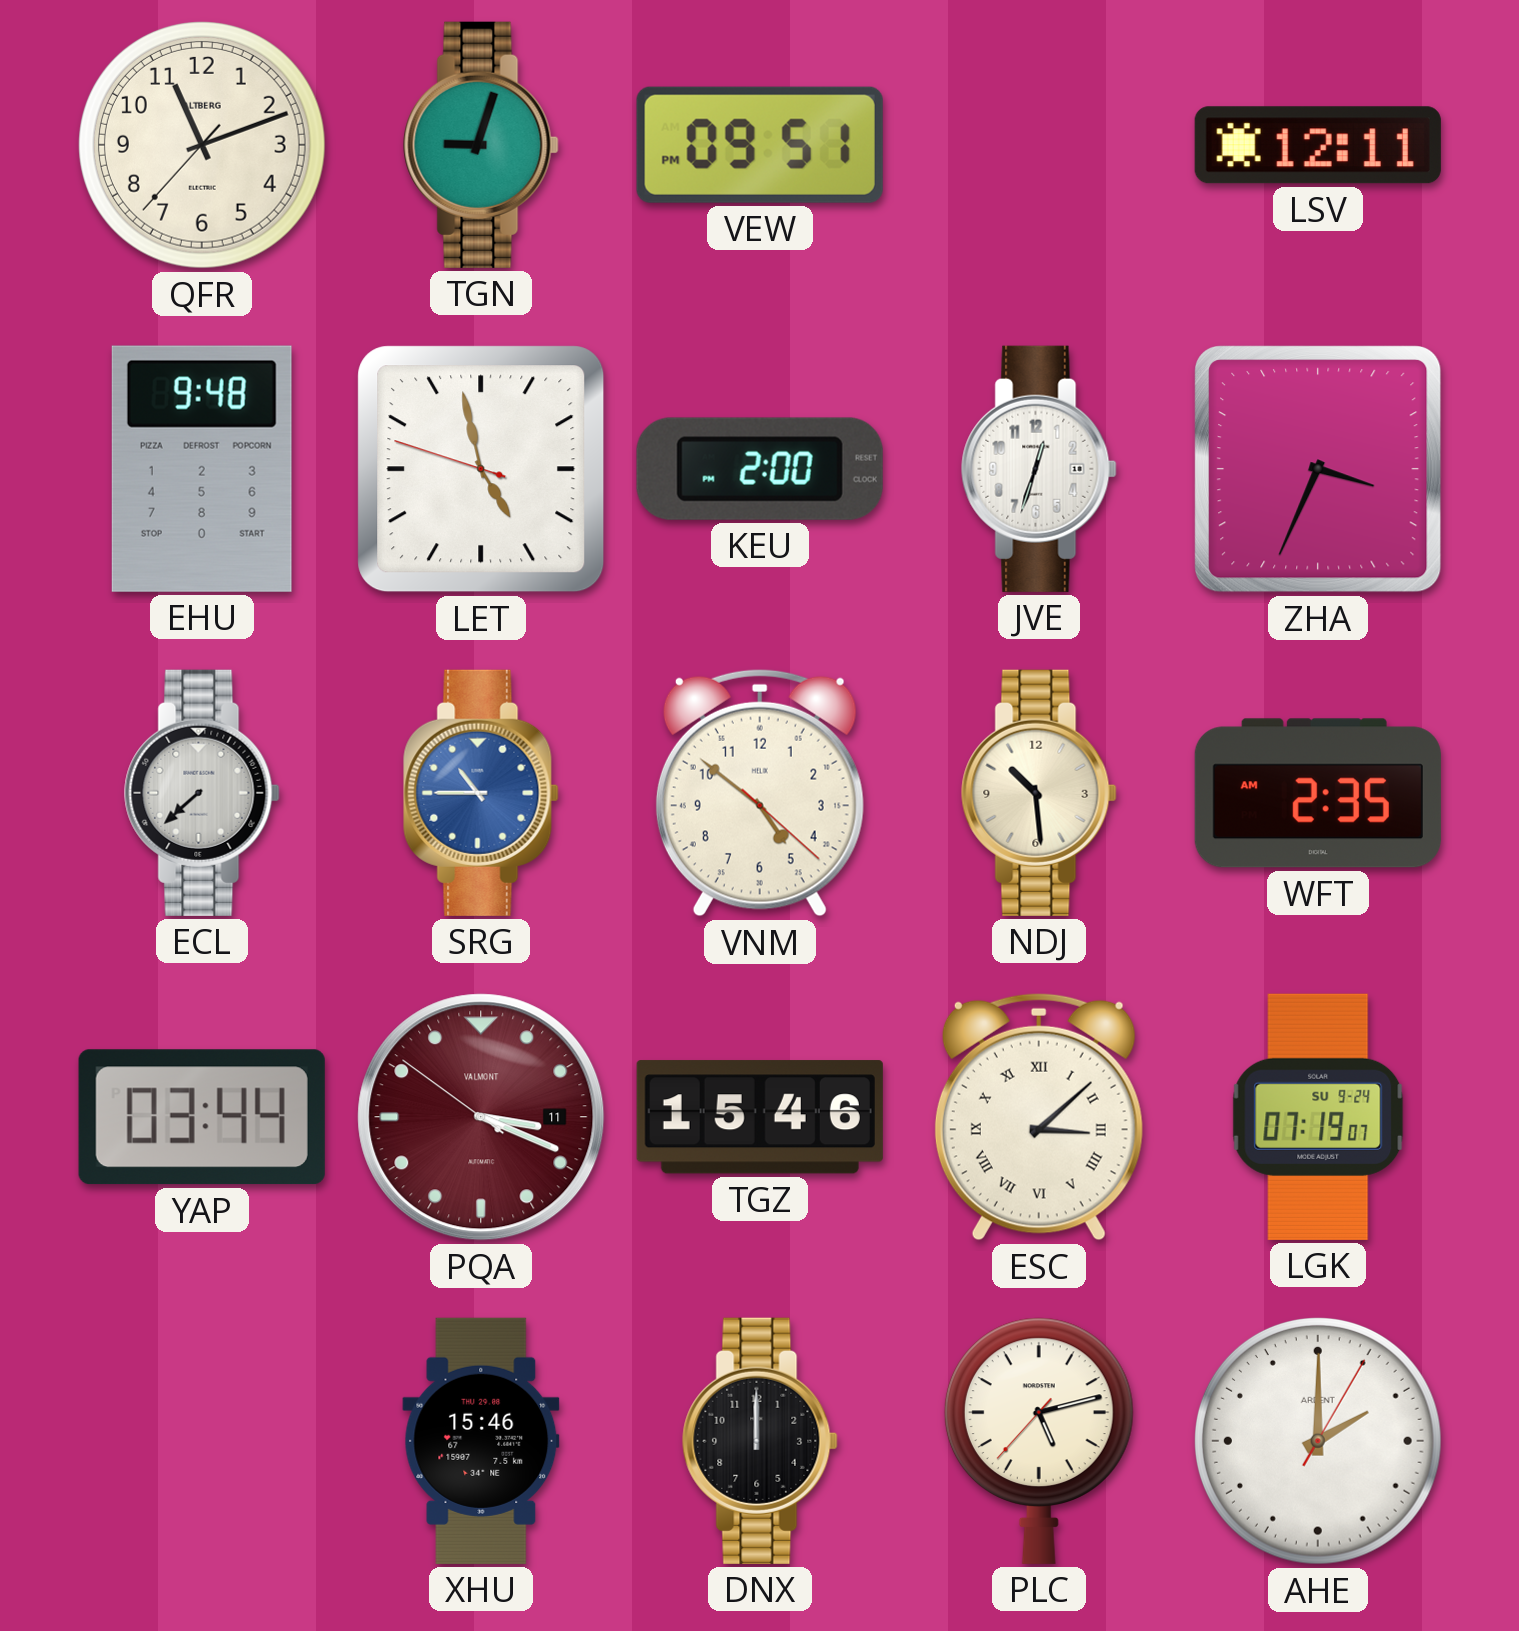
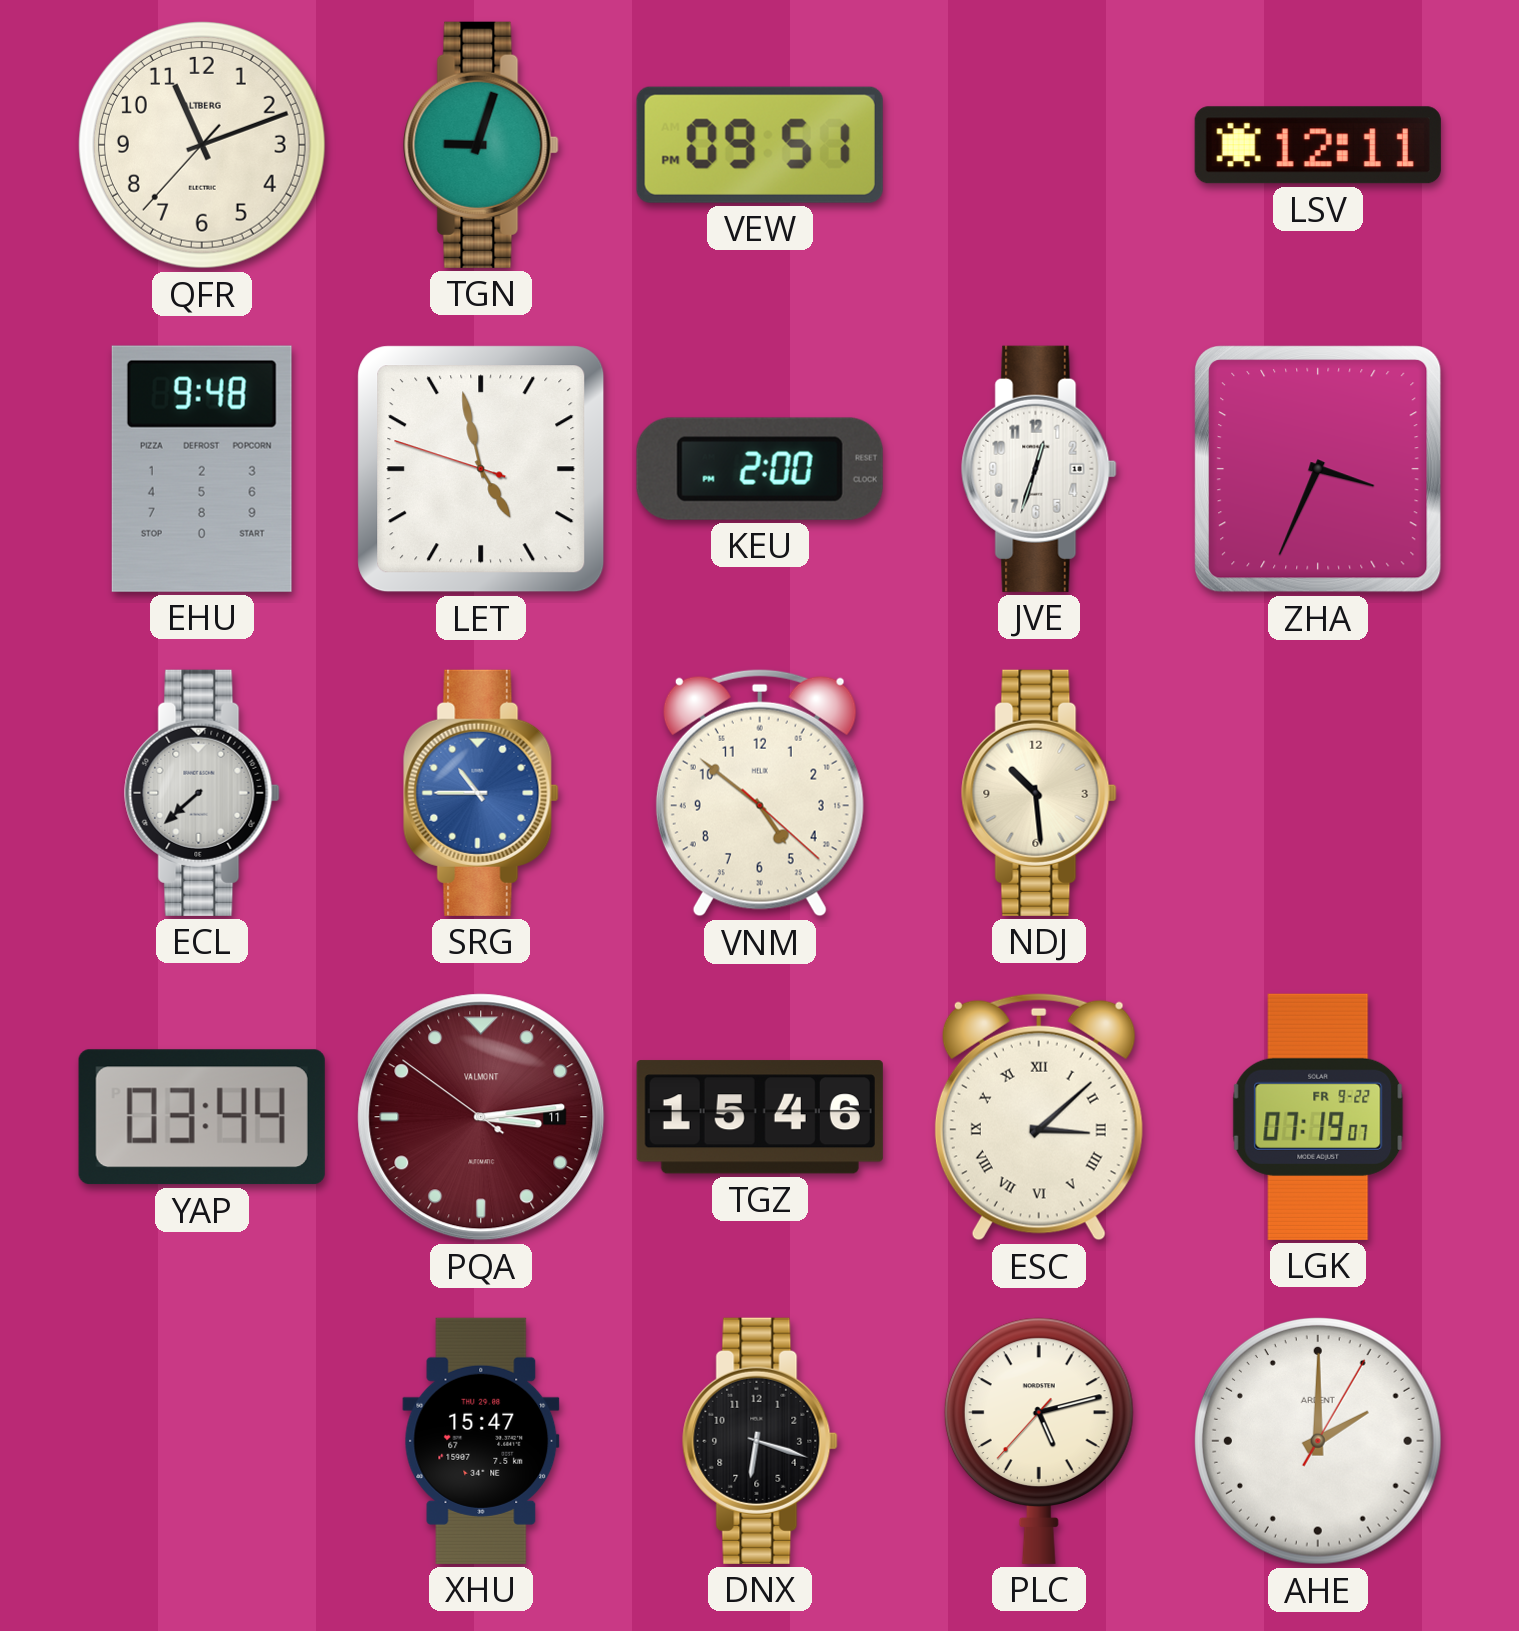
WFT: 2:35 -> none (1318, 793)
PQA: 3:18 -> 3:13 (481, 1117)
LGK date: SU 9-24 -> FR 9-22 (1318, 1117)
XHU: 15:46 -> 15:47 (481, 1441)
DNX: 12:00 -> 6:18 (760, 1441)
